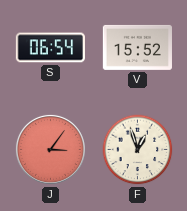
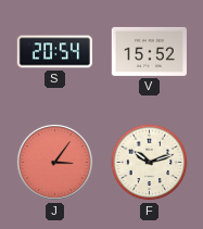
S: 06:54 -> 20:54 (54, 52)
F: 12:57 -> 10:12 (150, 163)
